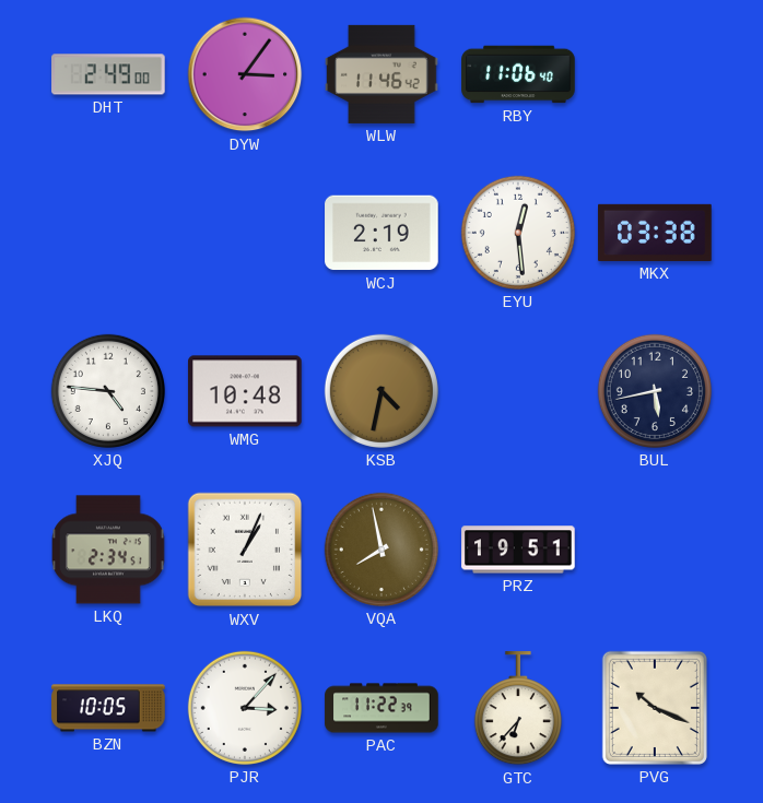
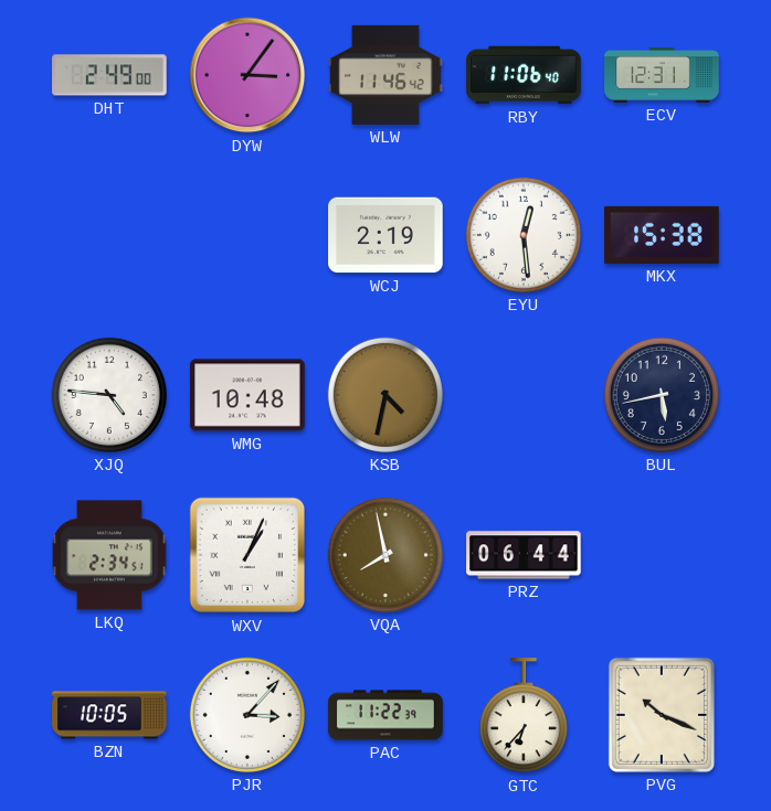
ECV: none -> 12:31 (662, 76)
MKX: 03:38 -> 15:38 (662, 235)
PRZ: 19:51 -> 06:44 (524, 555)
